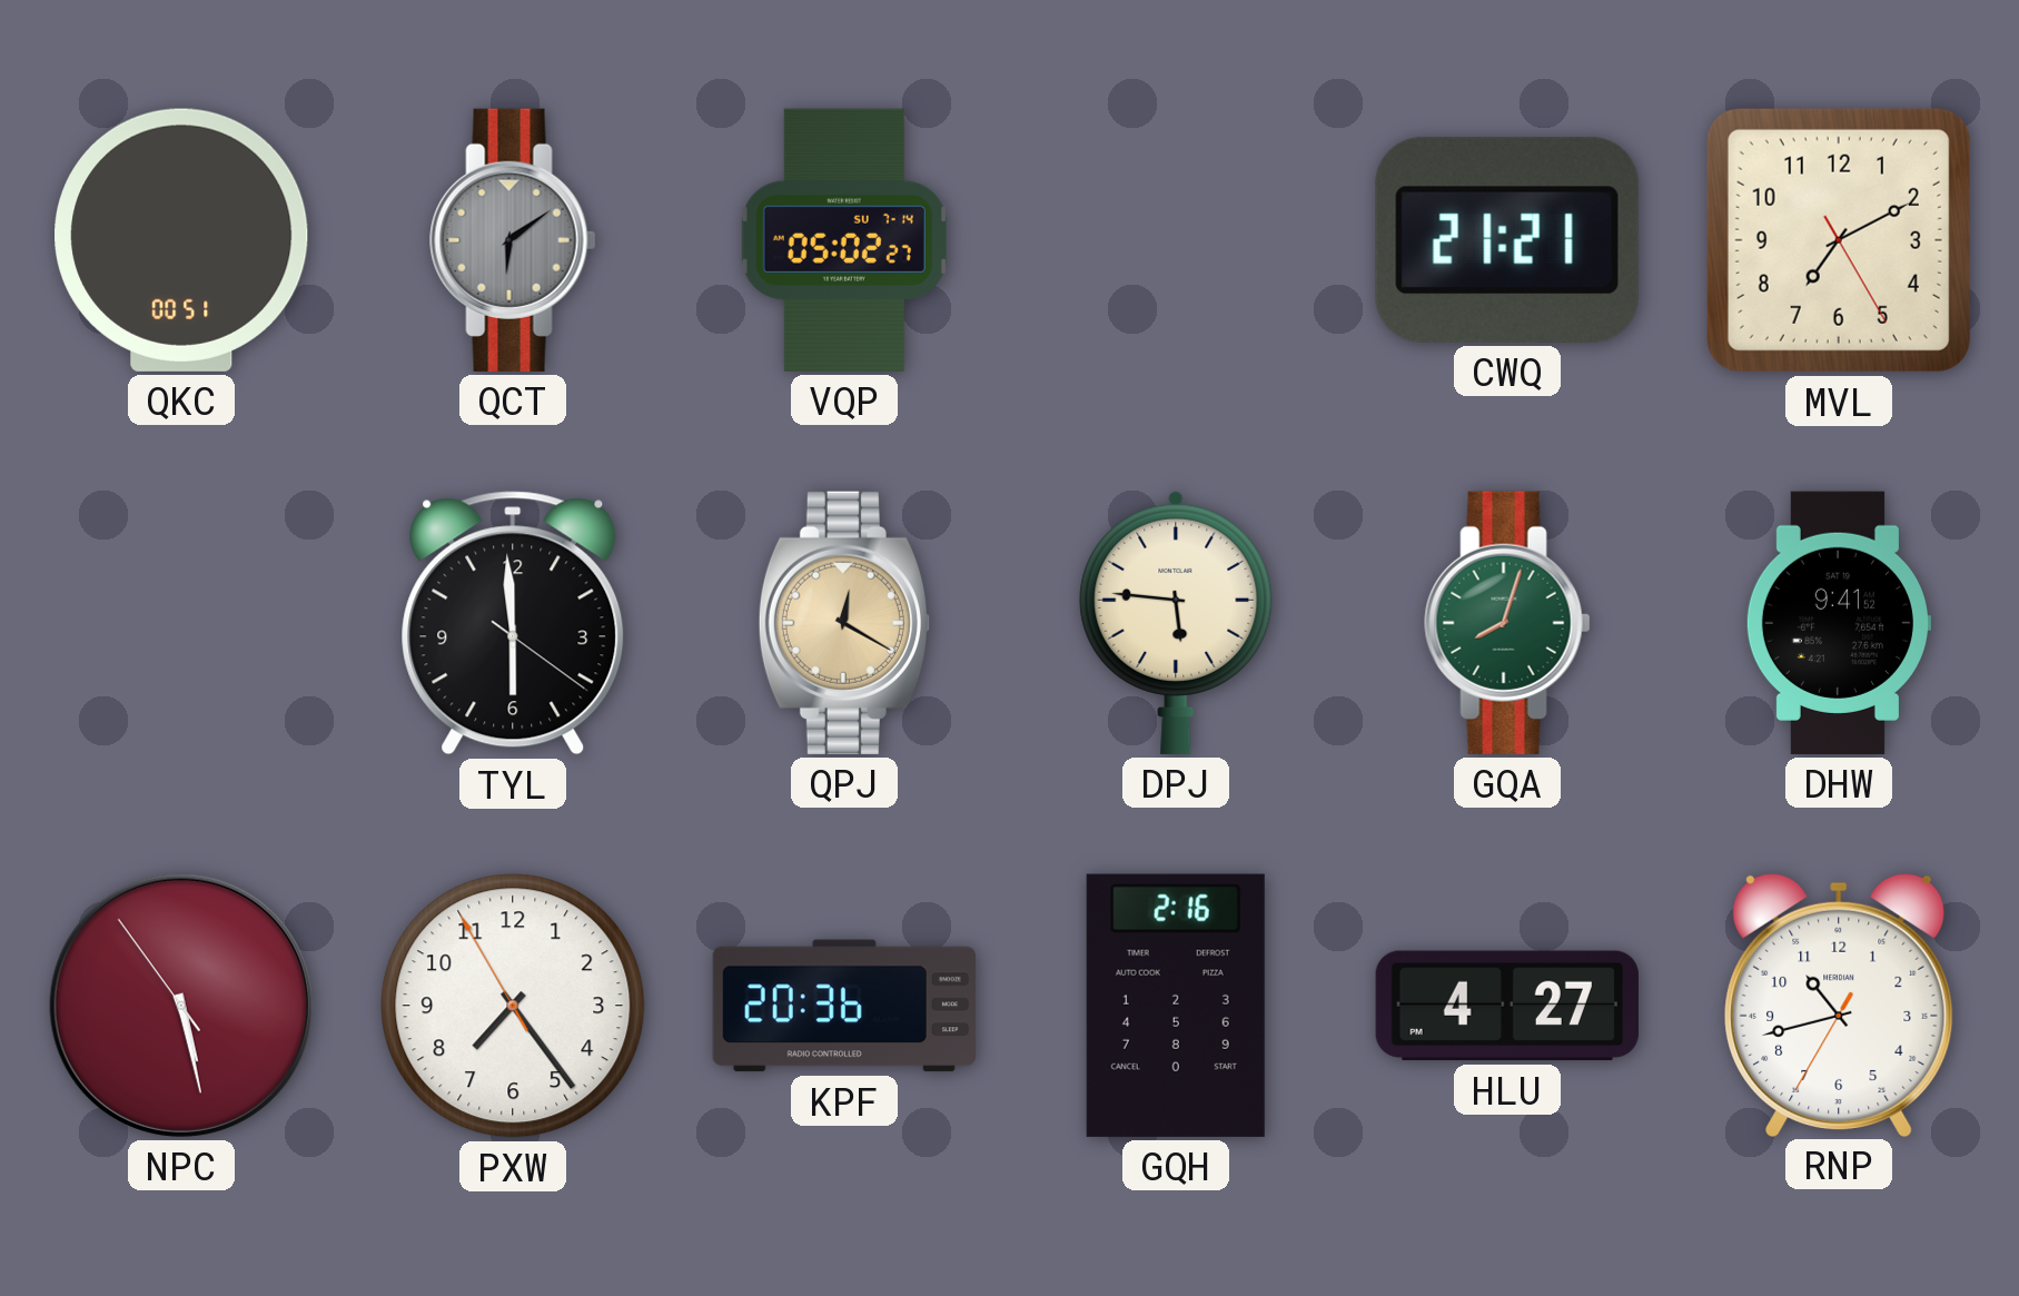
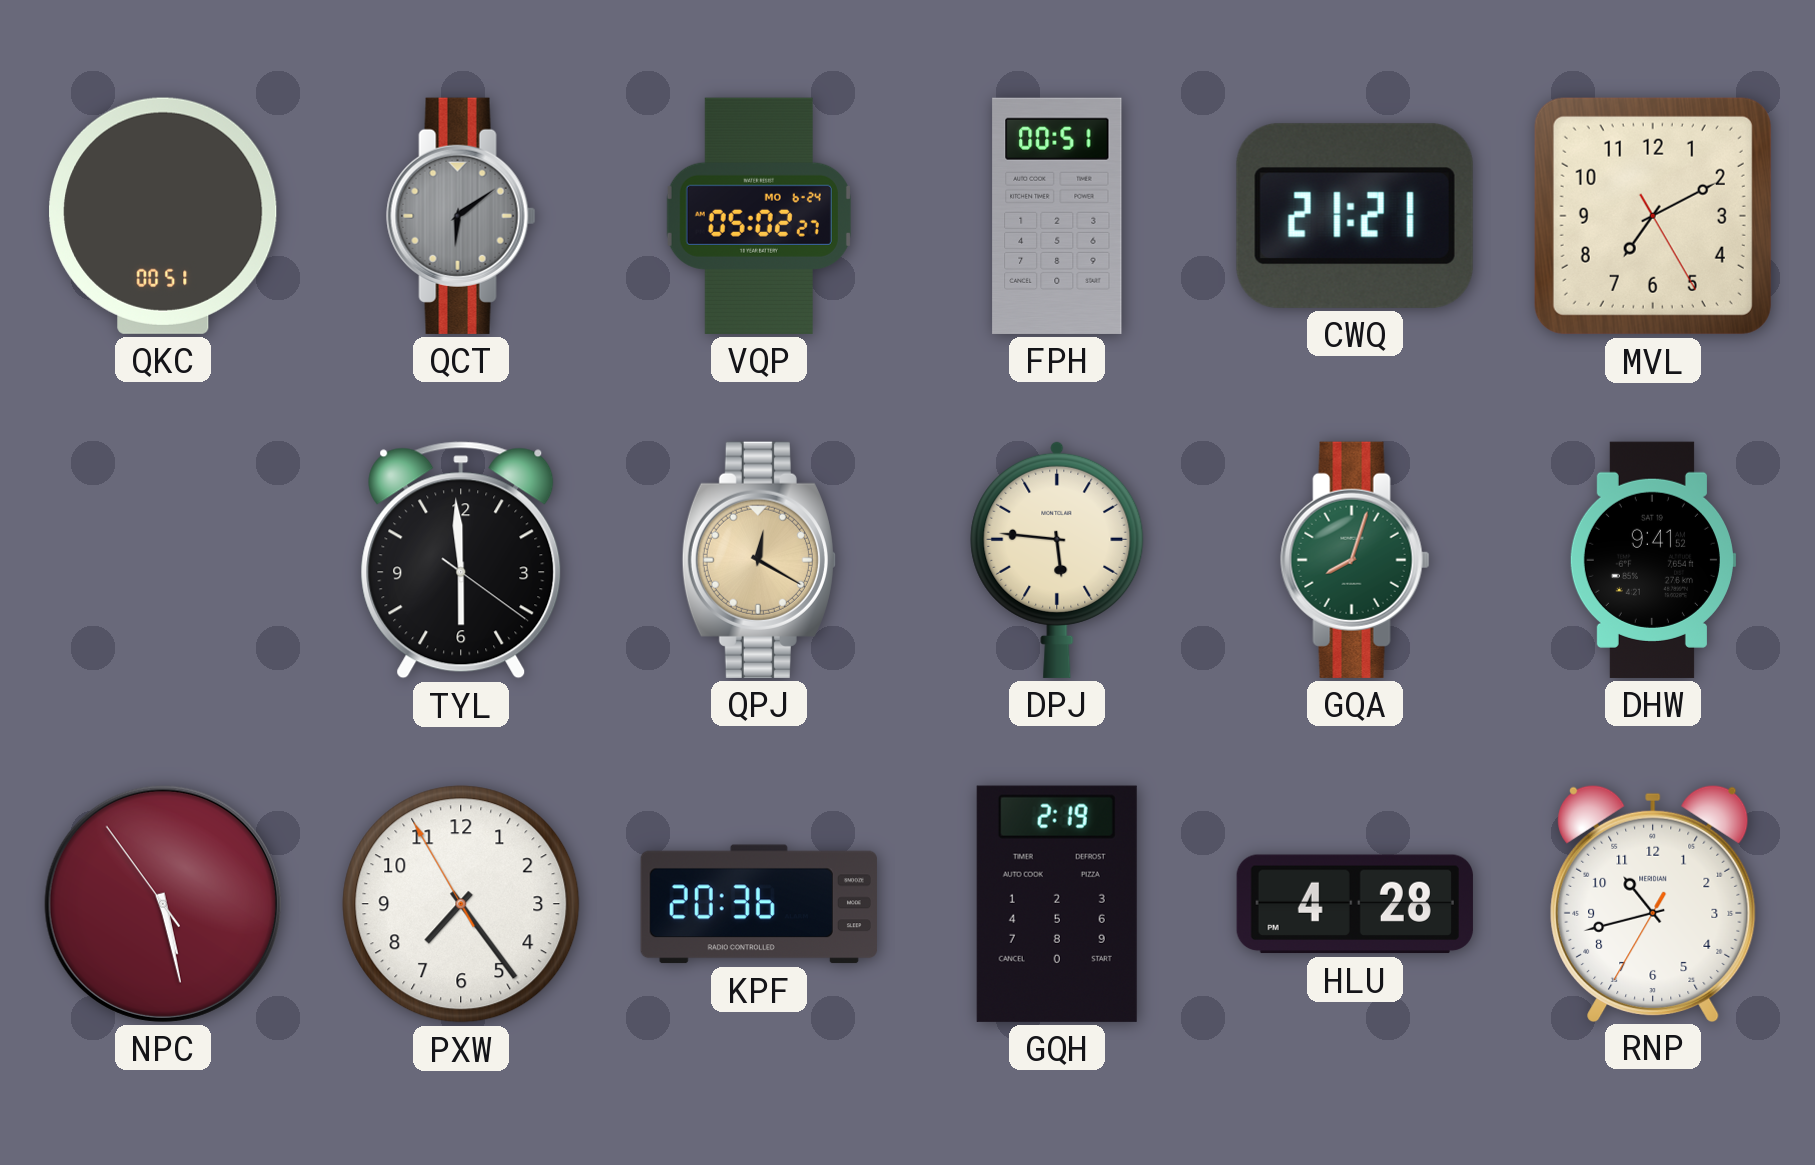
VQP date: SU 7-14 -> MO 6-24 (759, 216)
FPH: none -> 00:51 (1057, 216)
GQH: 2:16 -> 2:19 (1057, 904)
HLU: 4:27 -> 4:28 (1355, 904)
